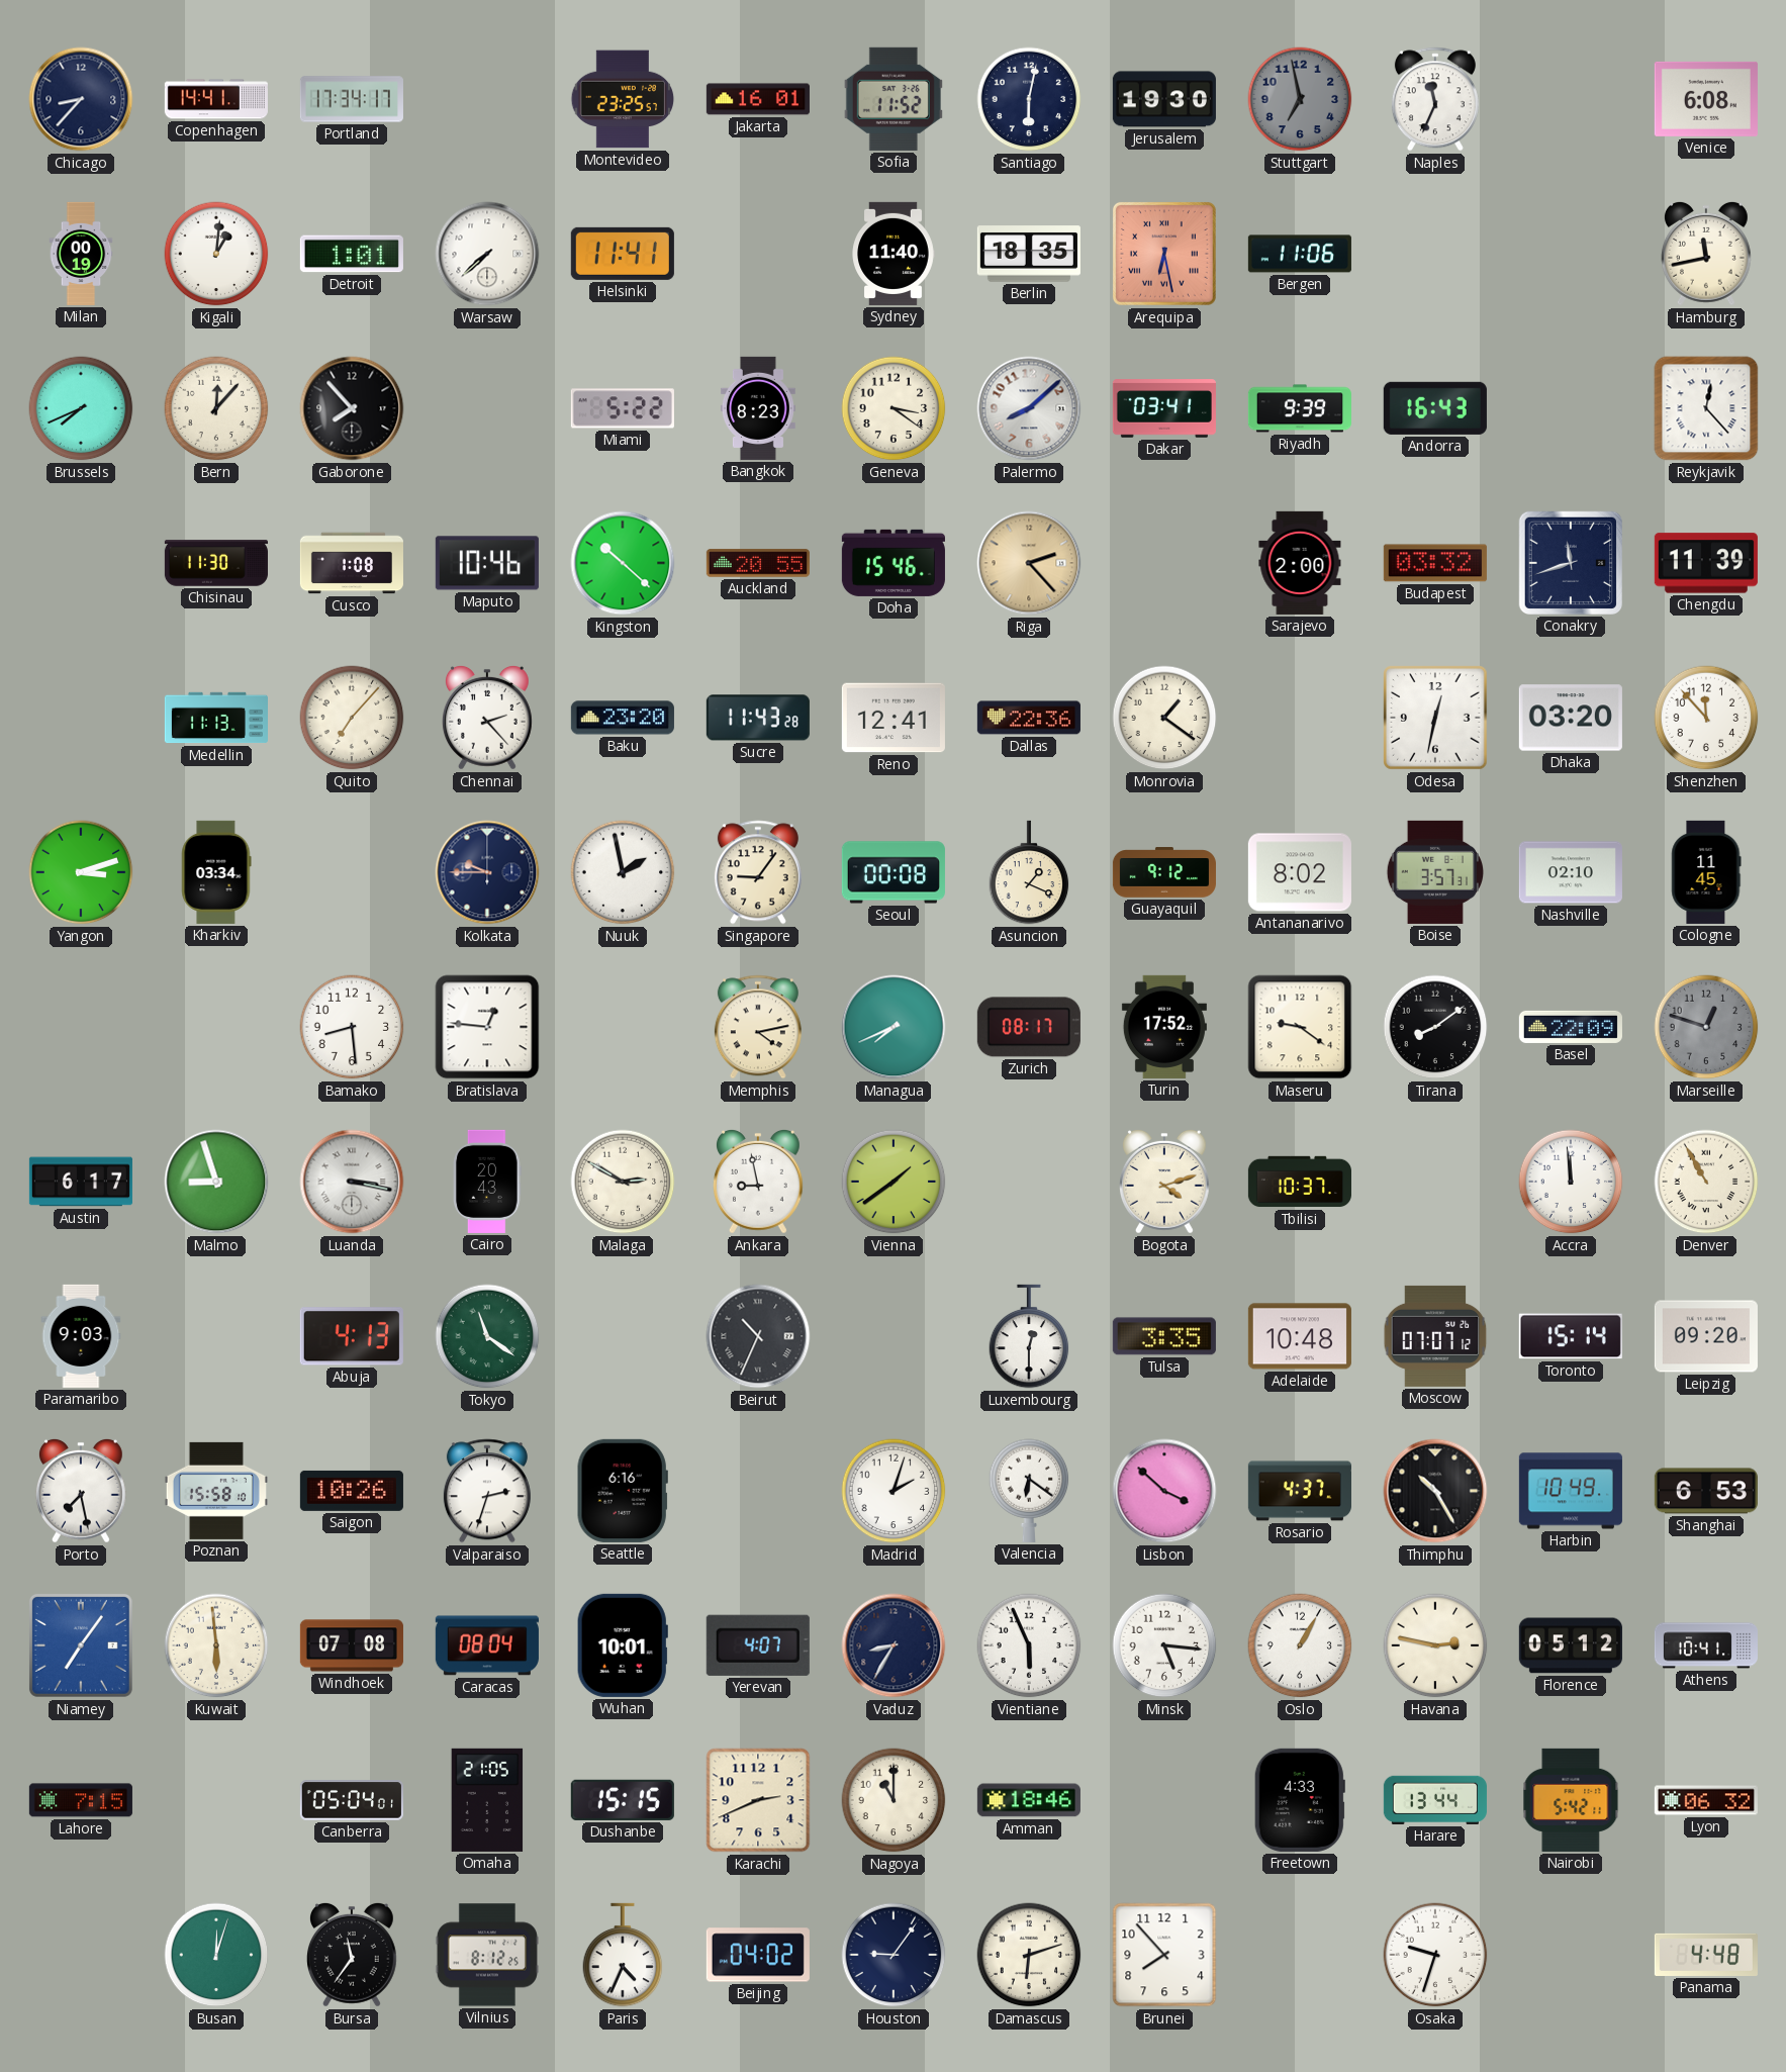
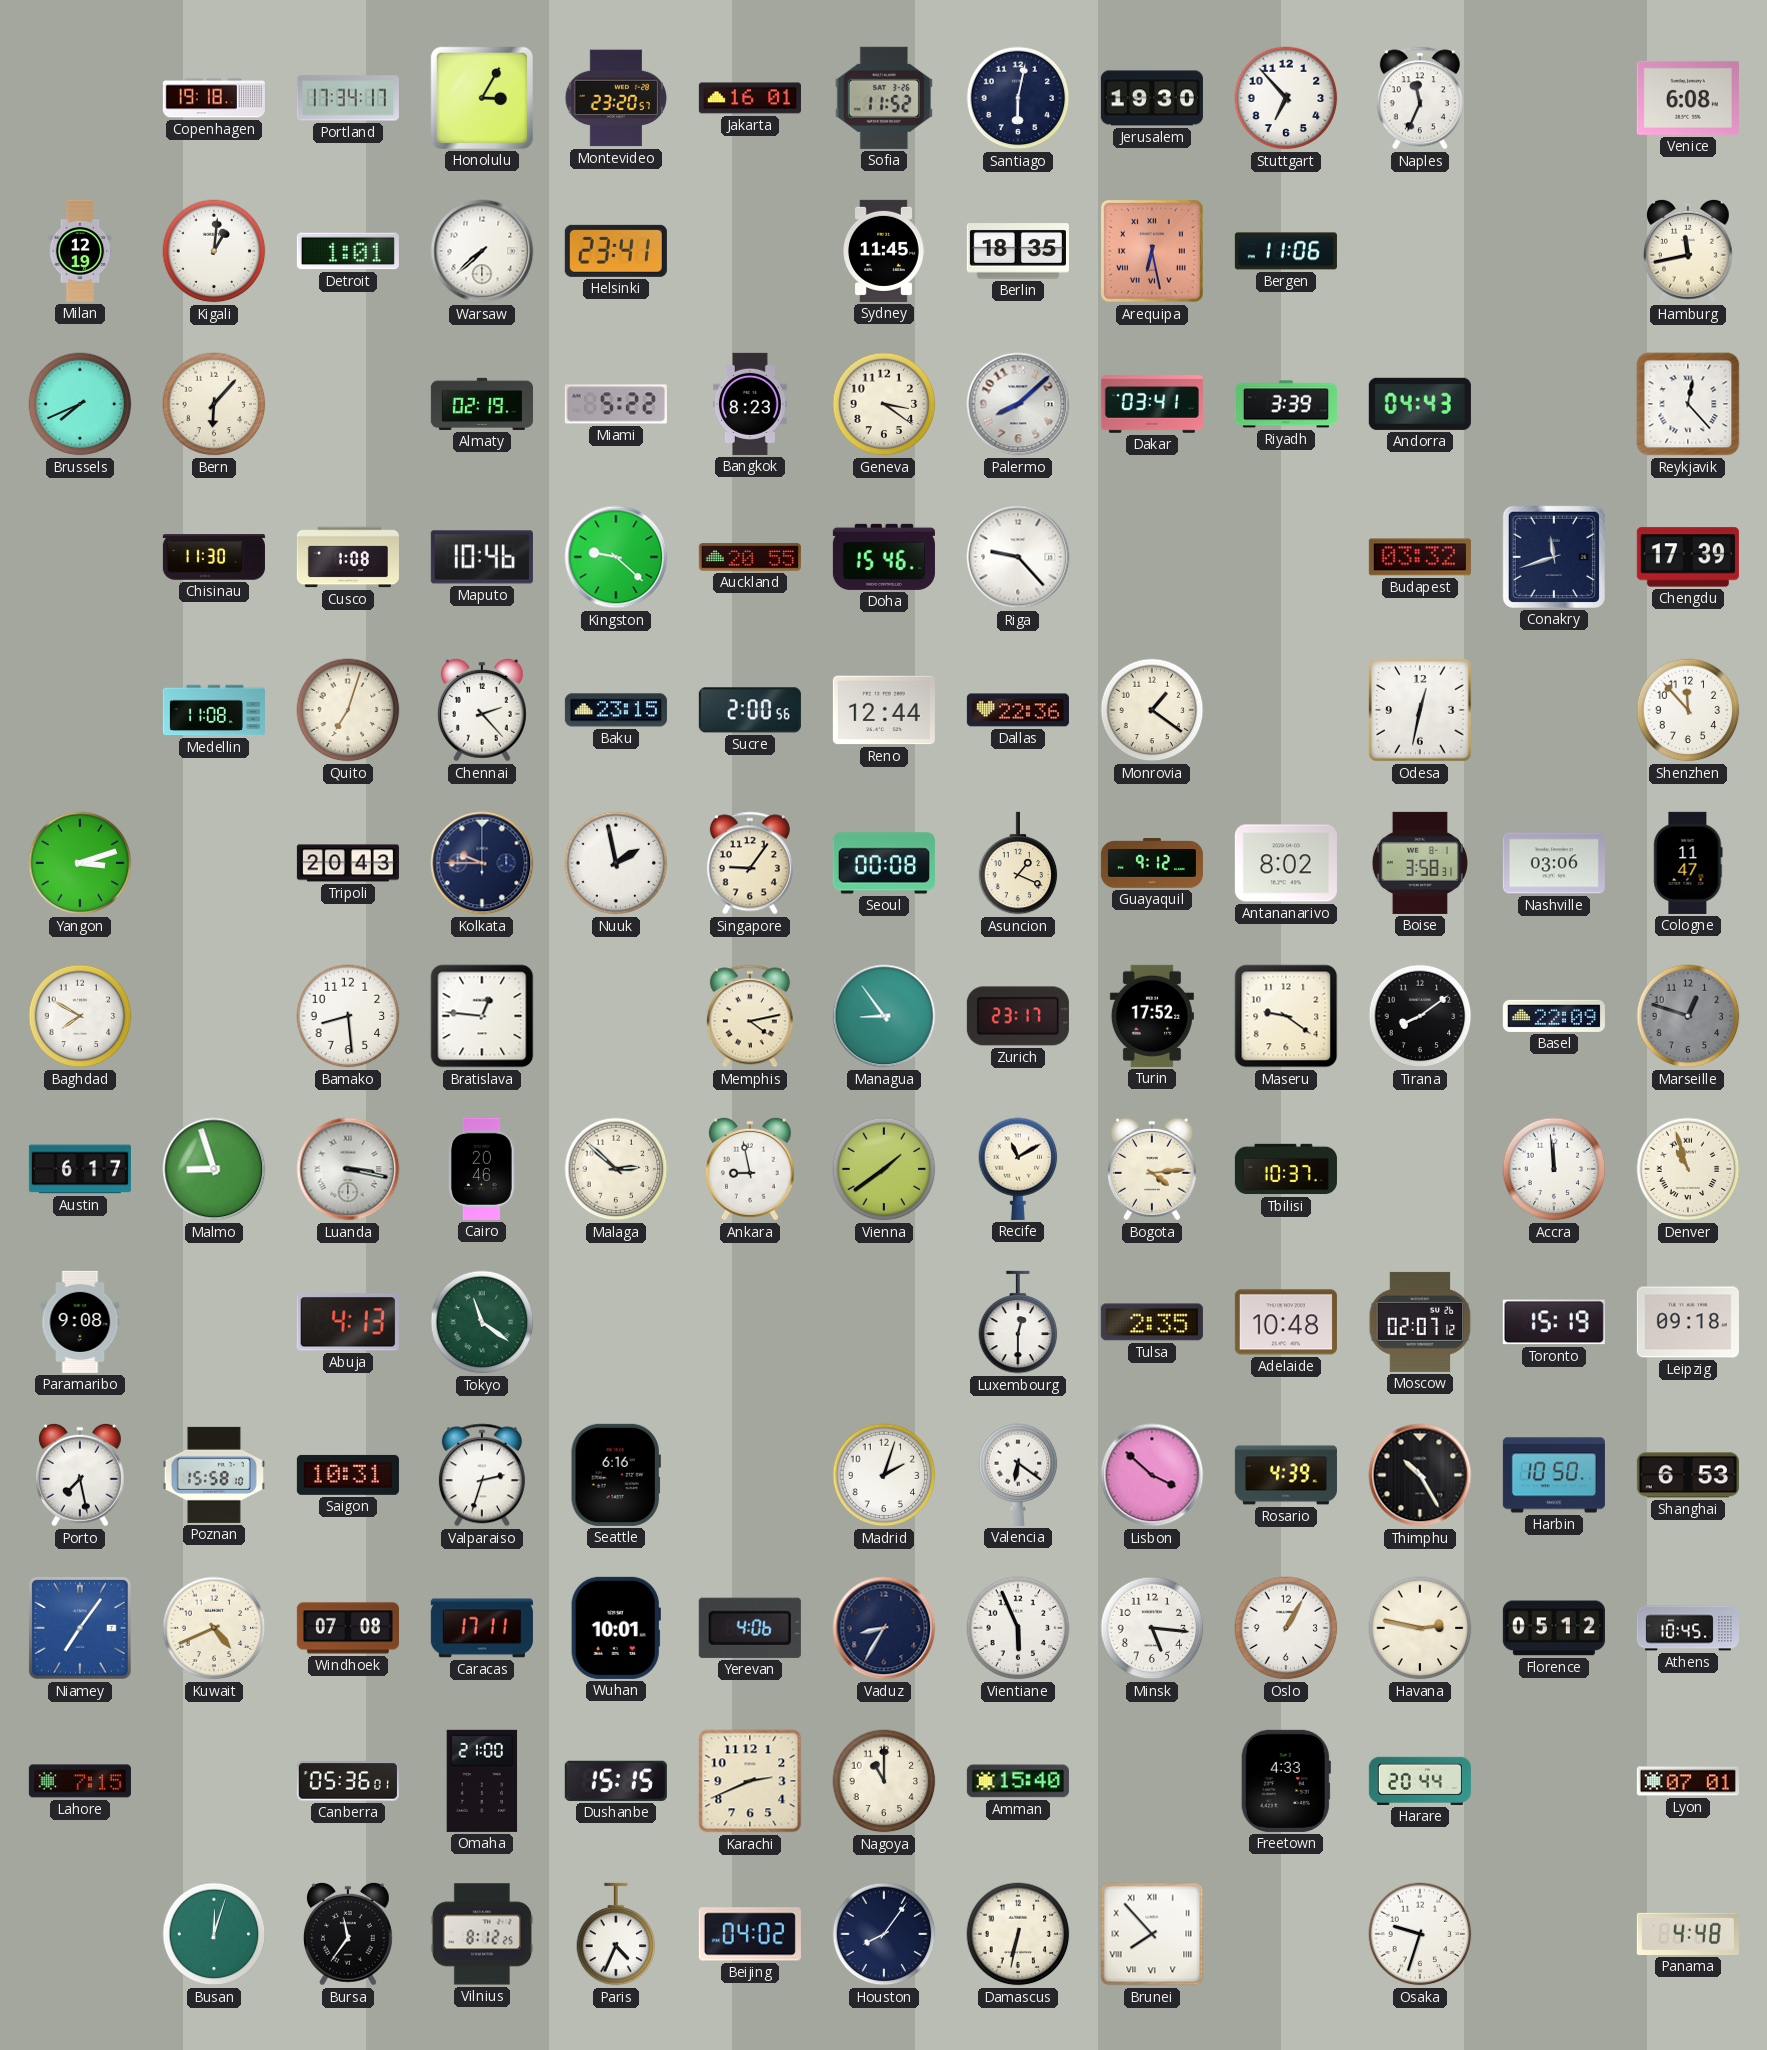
Chicago: 8:37 -> none (81, 99)
Copenhagen: 14:41 -> 19:18 (214, 98)
Honolulu: none -> 3:05 (482, 98)
Montevideo: 23:25 -> 23:20 (616, 98)
Stuttgart: 6:58 -> 6:53 (1286, 98)
Stuttgart dial: grey -> white (1286, 98)
Milan: 00:19 -> 12:19 (80, 251)
Helsinki: 11:41 -> 23:41 (616, 251)
Sydney: 11:40 -> 11:45 (884, 251)
Bern: 12:07 -> 6:07 (214, 404)
Gaborone: 7:53 -> none (352, 408)
Almaty: none -> 02:19 (482, 404)
Riyadh: 9:39 -> 3:39 (1286, 404)
Andorra: 16:43 -> 04:43 (1420, 404)
Kingston: 10:22 -> 9:22 (616, 557)
Riga: 2:23 -> 9:23 (1018, 557)
Riga dial: champagne -> white (1018, 557)
Sarajevo: 2:00 -> none (1300, 563)
Chengdu: 11:39 -> 17:39 (1688, 557)
Medellin: 11:13 -> 11:08 (214, 710)
Quito: 7:07 -> 7:03 (348, 710)
Baku: 23:20 -> 23:15 (616, 710)
Sucre: 11:43 -> 2:00 (750, 710)
Reno: 12:41 -> 12:44 (884, 710)
Dhaka: 03:20 -> none (1571, 718)
Kharkiv: 03:34 -> none (216, 872)
Tripoli: none -> 20:43 (348, 863)
Boise: 3:57 -> 3:58 (1419, 863)
Nashville: 02:10 -> 03:06 (1554, 863)
Cologne: 11:45 -> 11:47 (1688, 863)
Baghdad: none -> 7:50 (80, 1016)
Managua: 7:41 -> 8:54 (884, 1016)
Zurich: 08:17 -> 23:17 (1018, 1016)
Cairo: 20:43 -> 20:46 (482, 1169)
Malaga: 2:50 -> 2:52 (616, 1169)
Recife: none -> 11:10 (1018, 1169)
Bogota: 4:12 -> 4:14 (1152, 1169)
Denver: 10:55 -> 10:57 (1688, 1169)
Paramaribo: 9:03 -> 9:08 (80, 1322)
Beirut: 10:34 -> none (758, 1336)
Tulsa: 3:35 -> 2:35 (1152, 1322)
Moscow: 07:07 -> 02:07 (1420, 1322)
Toronto: 15:14 -> 15:19 (1554, 1322)
Leipzig: 09:20 -> 09:18 (1688, 1322)
Saigon: 10:26 -> 10:31 (348, 1475)
Rosario: 4:37 -> 4:39 (1286, 1475)
Harbin: 10:49 -> 10:50 (1554, 1475)
Kuwait: 5:59 -> 4:41 (214, 1628)
Caracas: 08:04 -> 17:11 (482, 1628)
Yerevan: 4:07 -> 4:06 (750, 1628)
Athens: 10:41 -> 10:45 (1688, 1628)
Canberra: 05:04 -> 05:36 (348, 1781)
Omaha: 21:05 -> 21:00 (482, 1781)
Amman: 18:46 -> 15:40 (1018, 1781)
Harare: 13:44 -> 20:44 (1420, 1781)
Nairobi: 5:42 -> none (1571, 1800)
Lyon: 06:32 -> 07:01 (1688, 1781)
Houston: 9:06 -> 8:06 (884, 1934)
Damascus: 6:12 -> 6:32 (1018, 1934)
Brunei numerals: Arabic -> Roman (1152, 1934)
